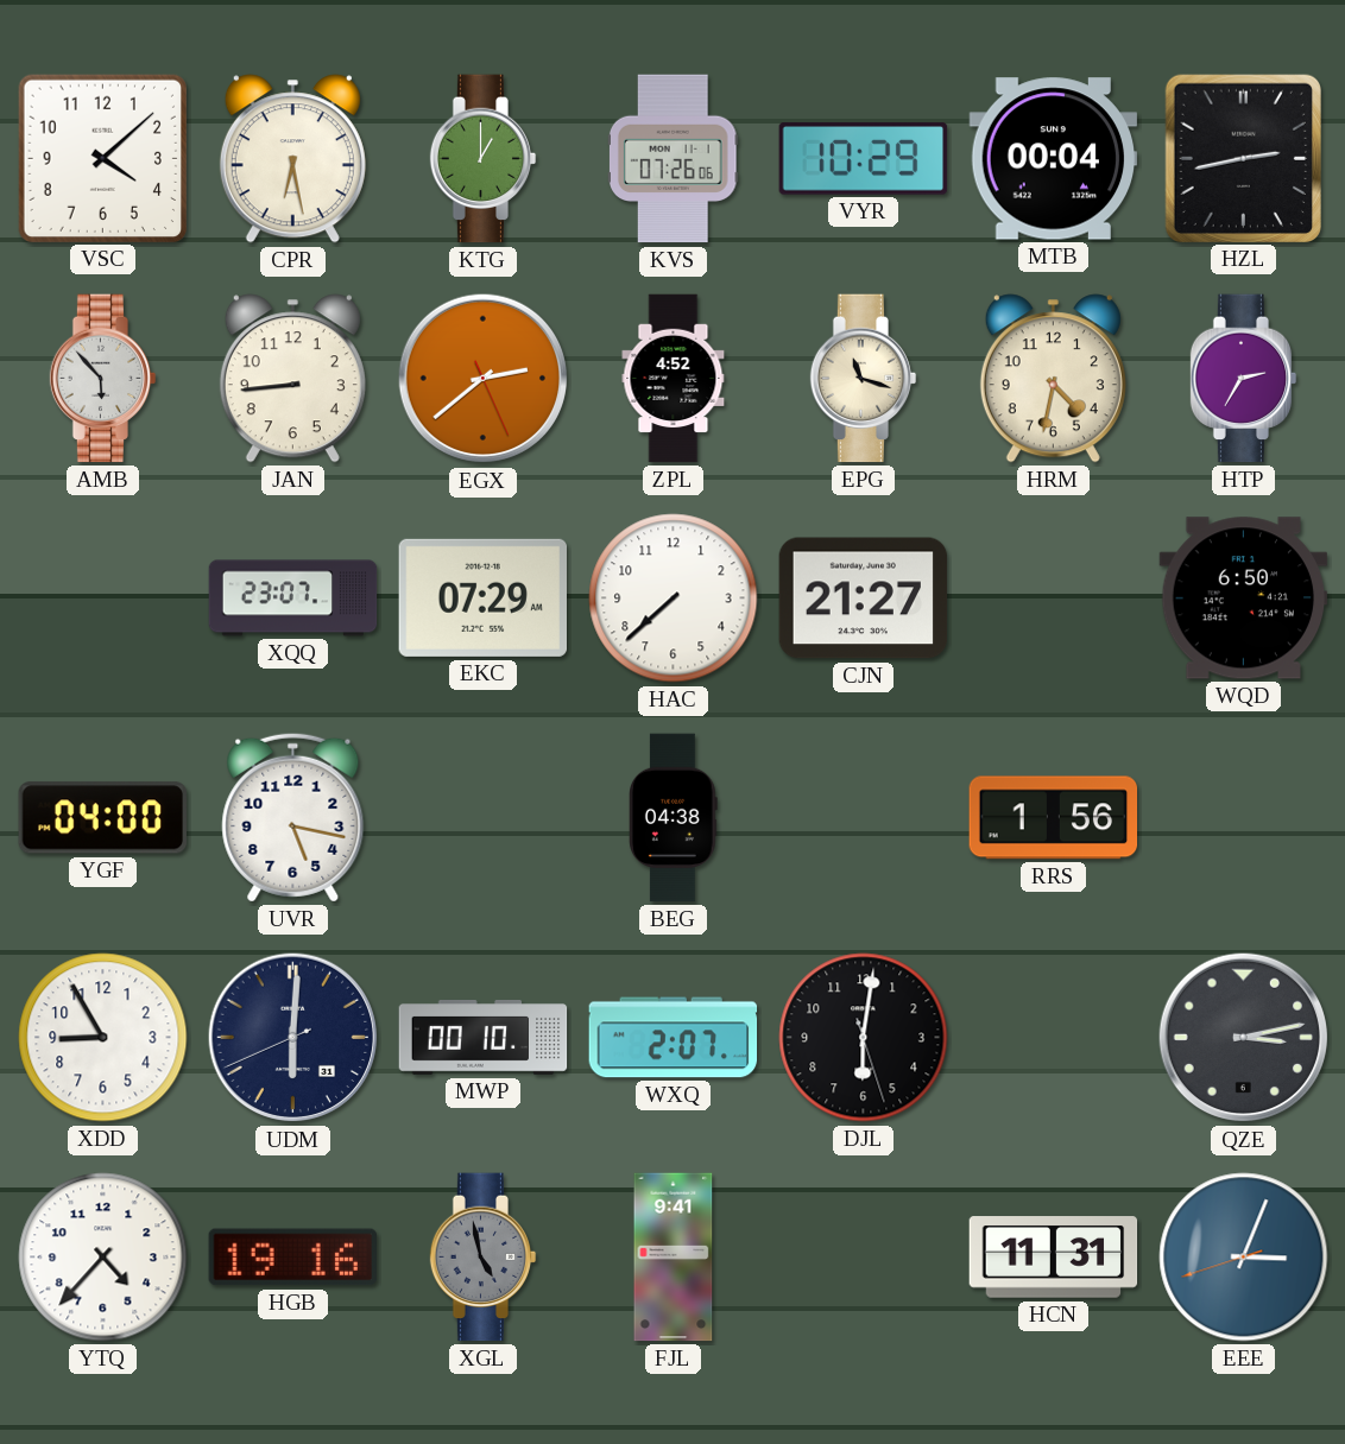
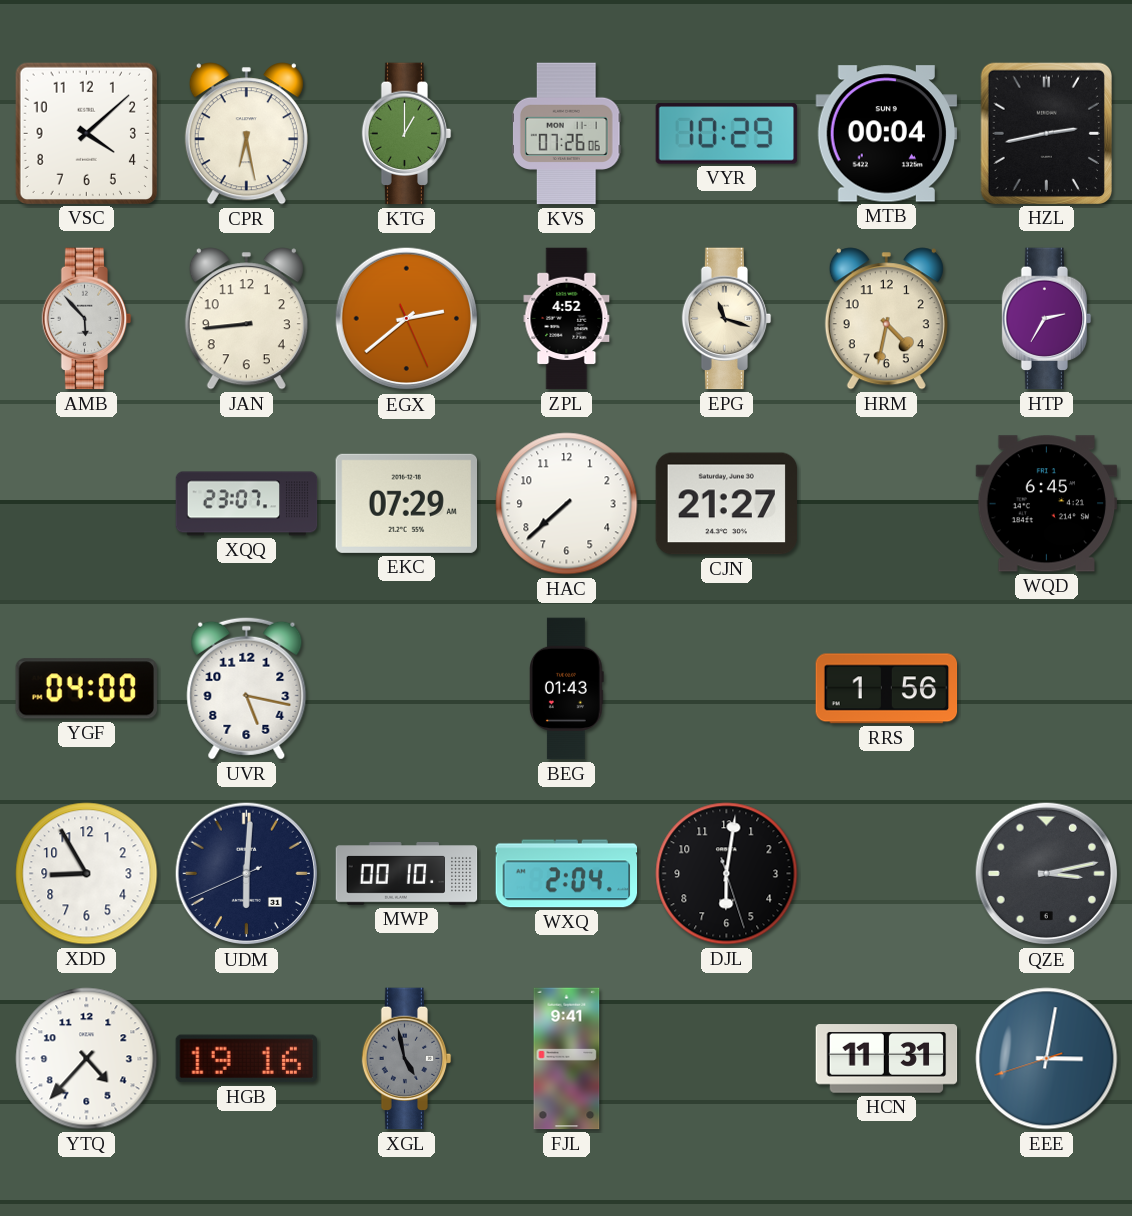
WQD: 6:50 -> 6:45 (1047, 504)
BEG: 04:38 -> 01:43 (567, 689)
WXQ: 2:07 -> 2:04 (567, 874)
EEE: 3:03 -> 3:01 (1047, 1059)
